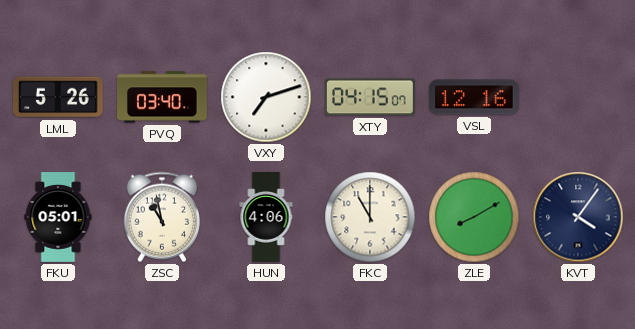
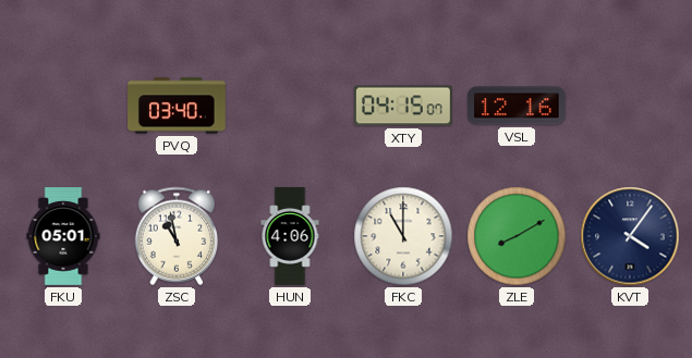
LML: 5:26 -> none (58, 97)
VXY: 7:12 -> none (266, 97)
